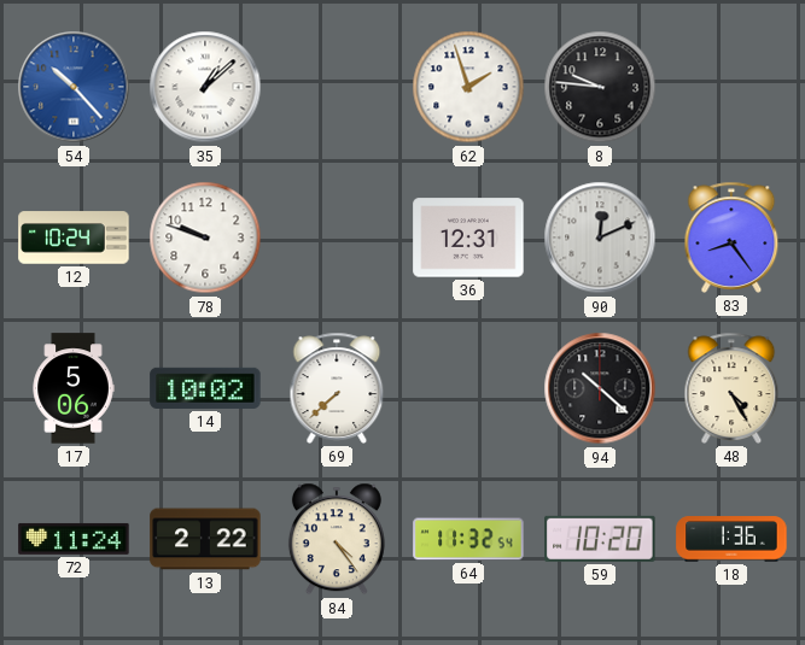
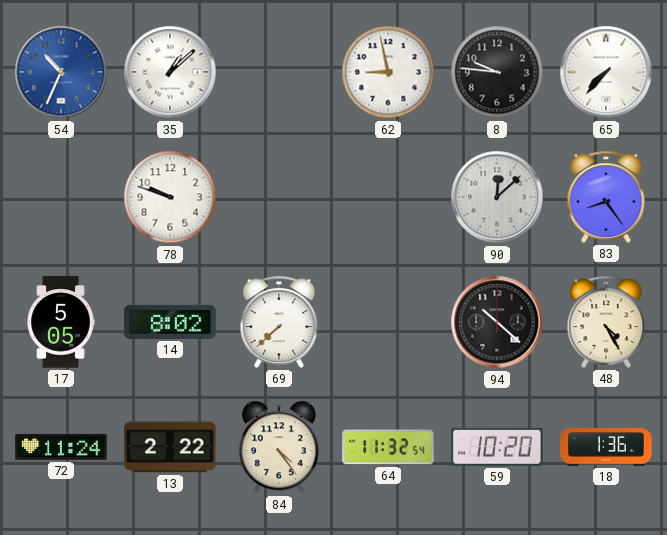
54: 10:23 -> 10:34 (61, 72)
62: 1:57 -> 8:58 (388, 72)
65: none -> 7:37 (606, 72)
12: 10:24 -> none (74, 238)
36: 12:31 -> none (468, 238)
90: 12:11 -> 12:08 (497, 197)
17: 5:06 -> 5:05 (61, 322)
14: 10:02 -> 8:02 (170, 322)
